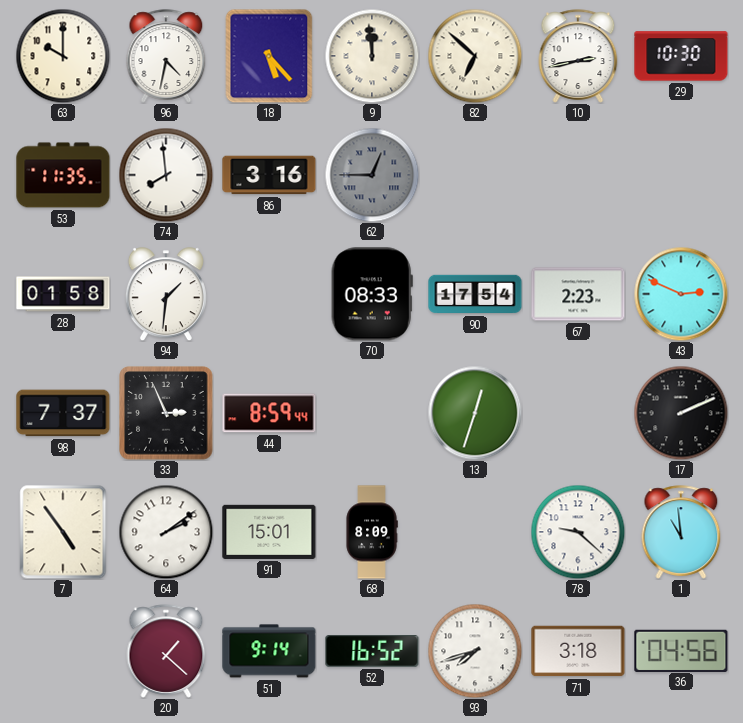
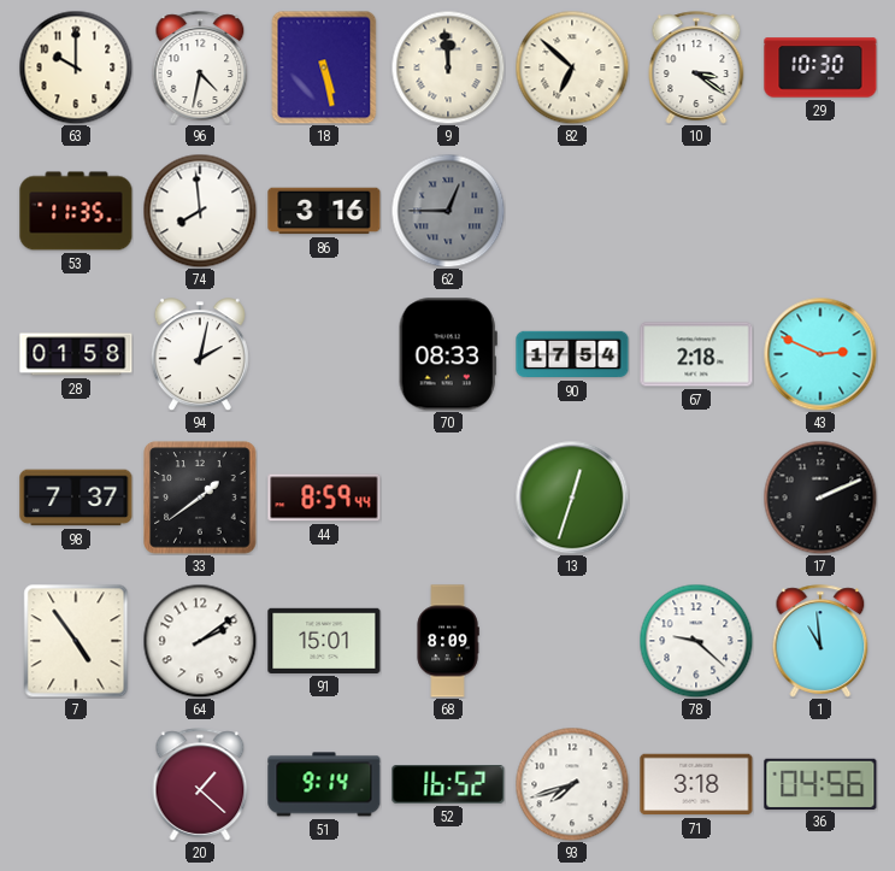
18: 5:23 -> 5:28 (324, 67)
10: 2:43 -> 3:21 (696, 67)
94: 1:31 -> 2:02 (200, 354)
67: 2:23 -> 2:18 (696, 354)
33: 2:56 -> 1:39 (200, 498)
